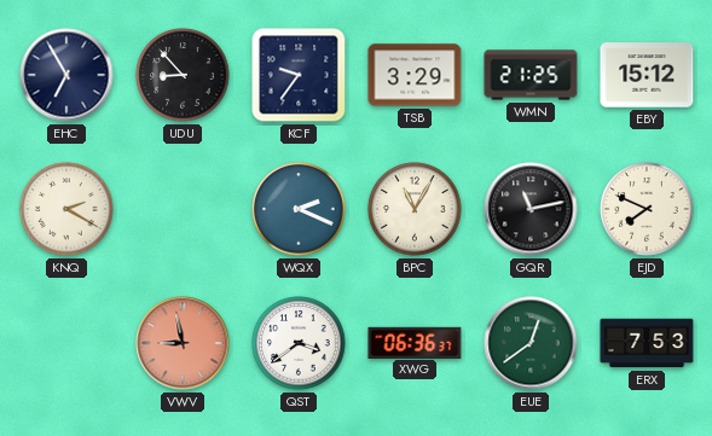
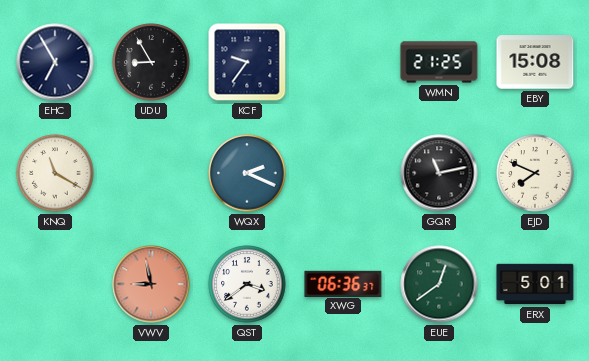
UDU: 8:53 -> 8:55 (151, 62)
TSB: 3:29 -> none (415, 75)
EBY: 15:12 -> 15:08 (535, 62)
KNQ: 2:20 -> 11:20 (55, 173)
BPC: 11:05 -> none (415, 209)
ERX: 7:53 -> 5:01 (535, 284)
